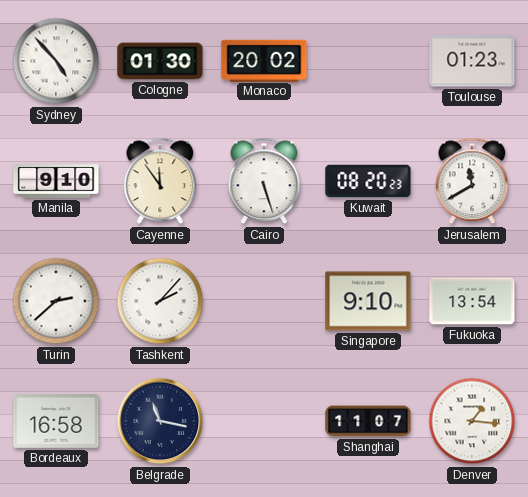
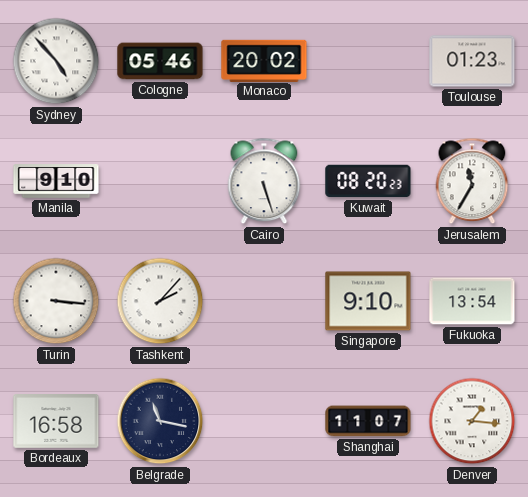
Cologne: 01:30 -> 05:46 (160, 61)
Cayenne: 11:54 -> none (160, 181)
Jerusalem: 11:40 -> 11:35 (472, 181)
Turin: 2:38 -> 3:16 (56, 301)
